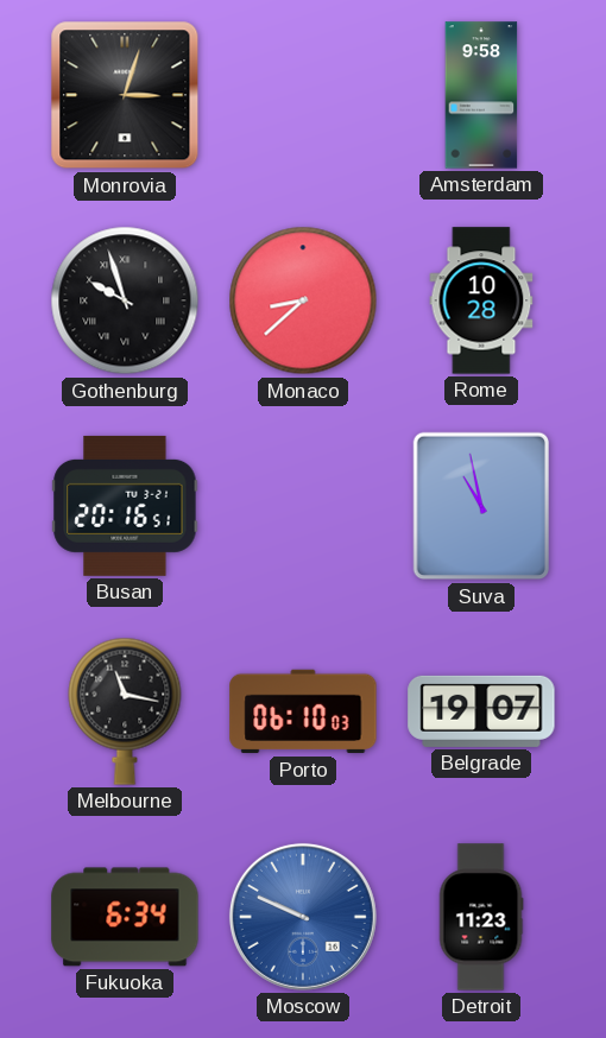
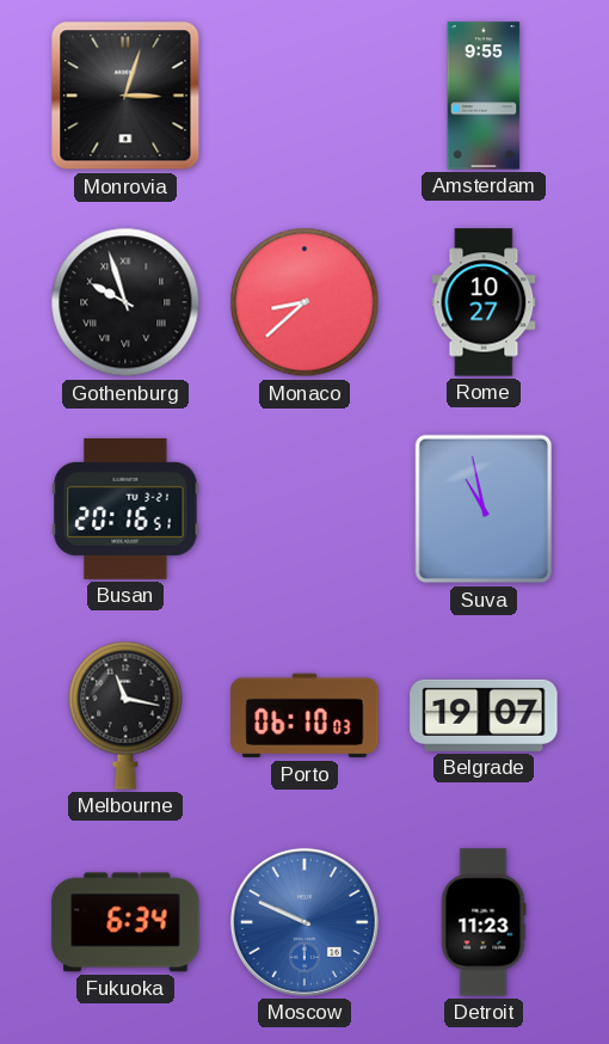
Amsterdam: 9:58 -> 9:55 (484, 96)
Rome: 10:28 -> 10:27 (484, 302)
